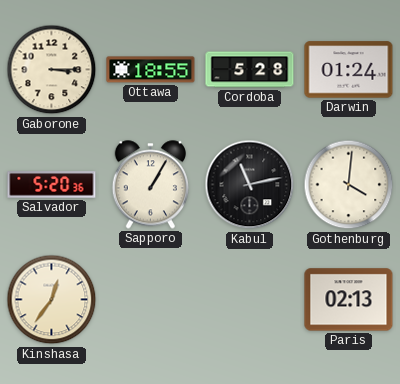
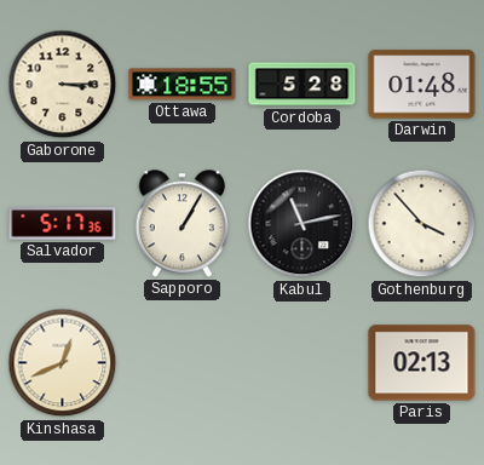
Darwin: 01:24 -> 01:48 (422, 85)
Salvador: 5:20 -> 5:17 (63, 224)
Gothenburg: 4:01 -> 3:53 (422, 224)
Kinshasa: 12:36 -> 12:41 (63, 363)
